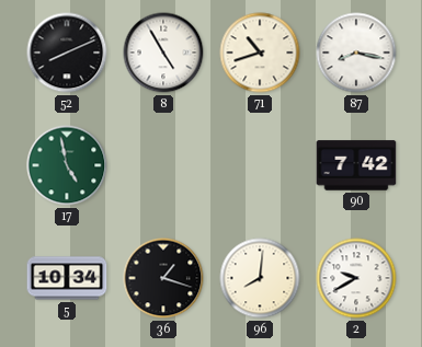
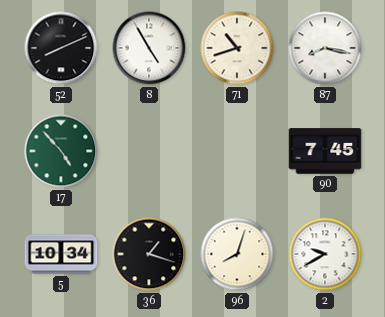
17: 4:58 -> 4:53 (61, 151)
90: 7:42 -> 7:45 (325, 151)
96: 8:01 -> 8:03 (237, 254)
